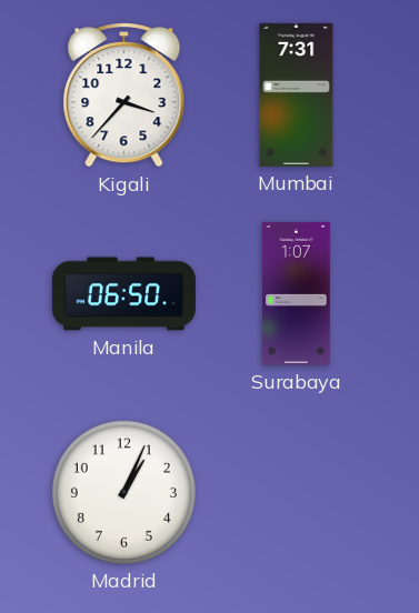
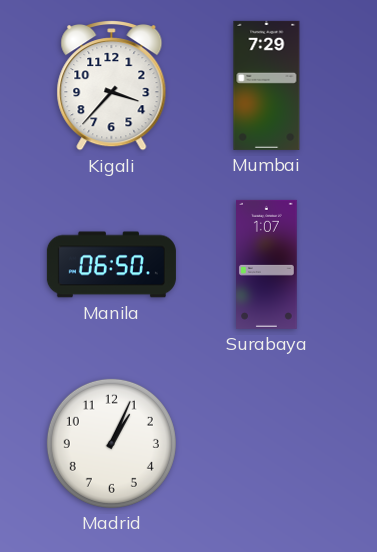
Mumbai: 7:31 -> 7:29 (267, 85)
